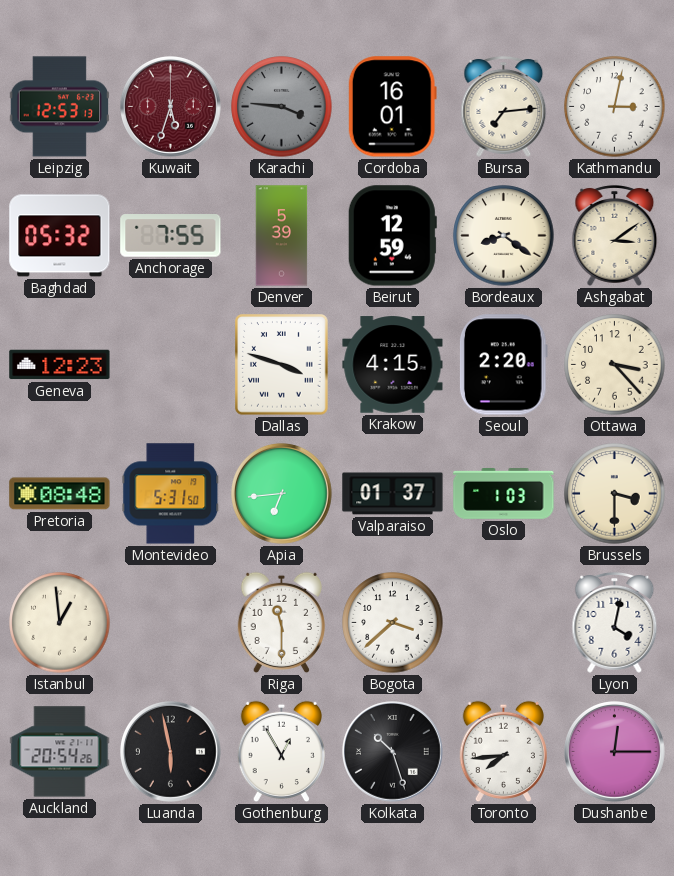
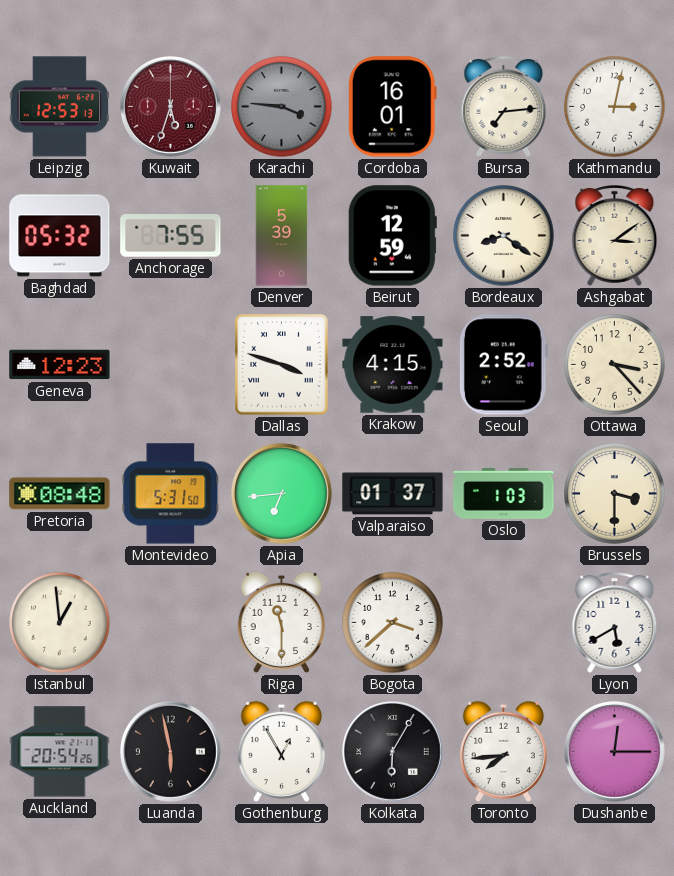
Seoul: 2:20 -> 2:52 (503, 365)
Lyon: 4:02 -> 5:40 (615, 622)
Kolkata: 10:27 -> 6:05 (393, 752)
